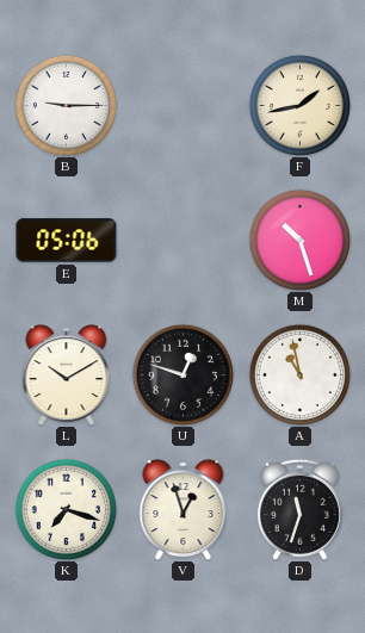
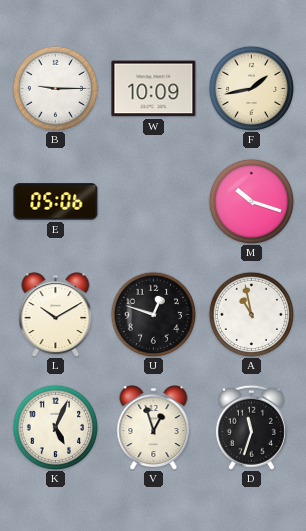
W: none -> 10:09 (154, 89)
M: 10:27 -> 10:18 (251, 201)
K: 7:18 -> 5:04 (55, 427)
